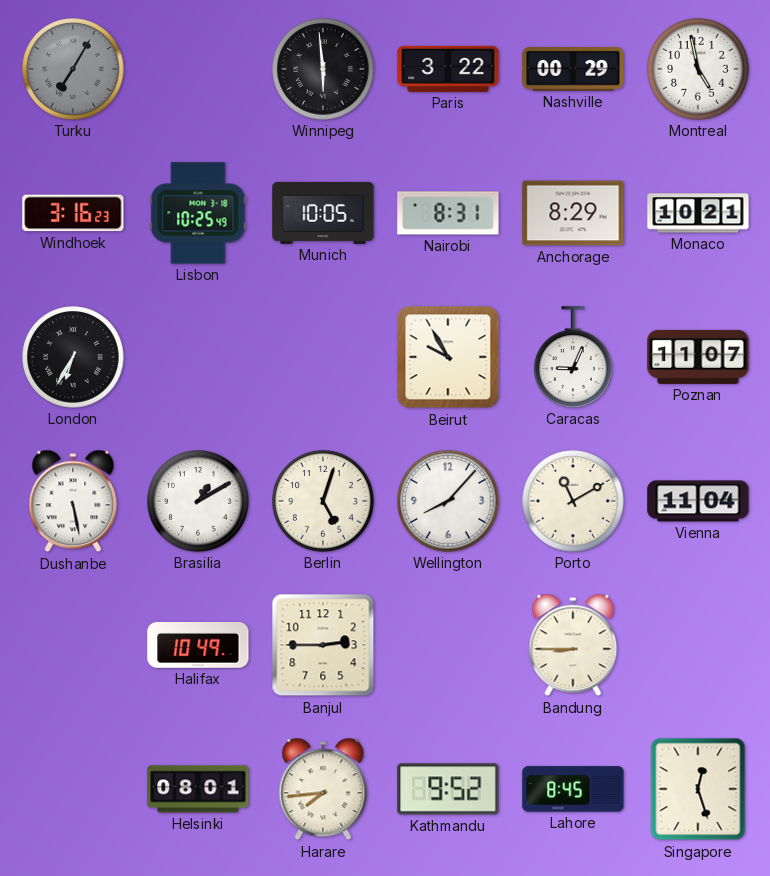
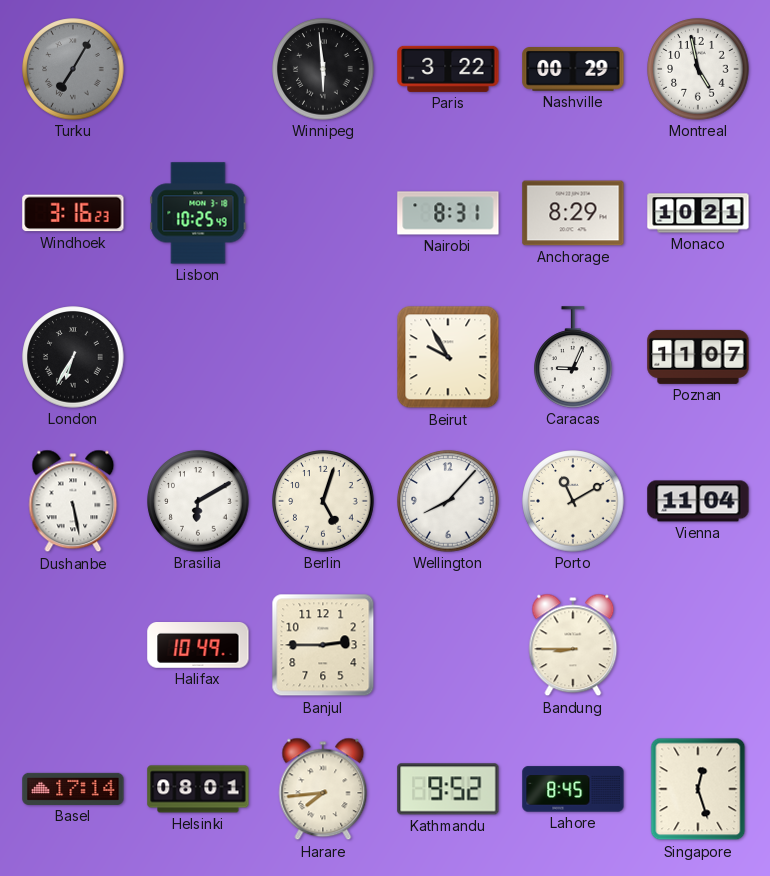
Munich: 10:05 -> none (323, 213)
Brasilia: 1:10 -> 6:10 (198, 501)
Basel: none -> 17:14 (73, 789)
